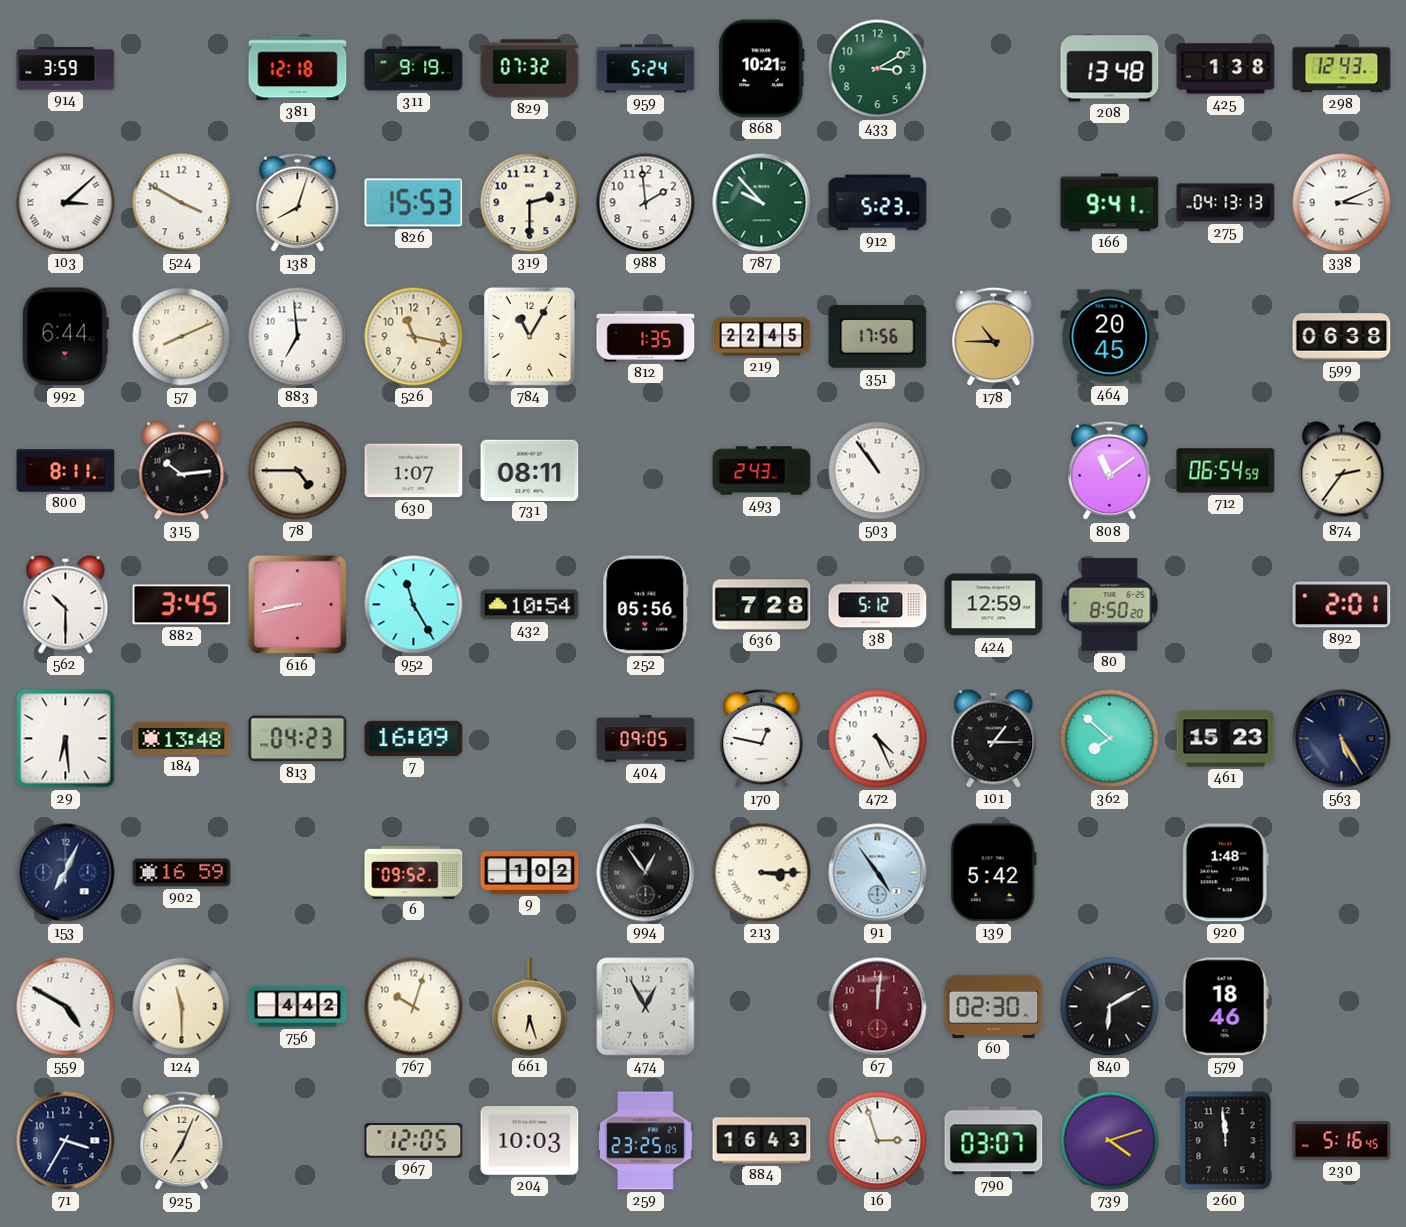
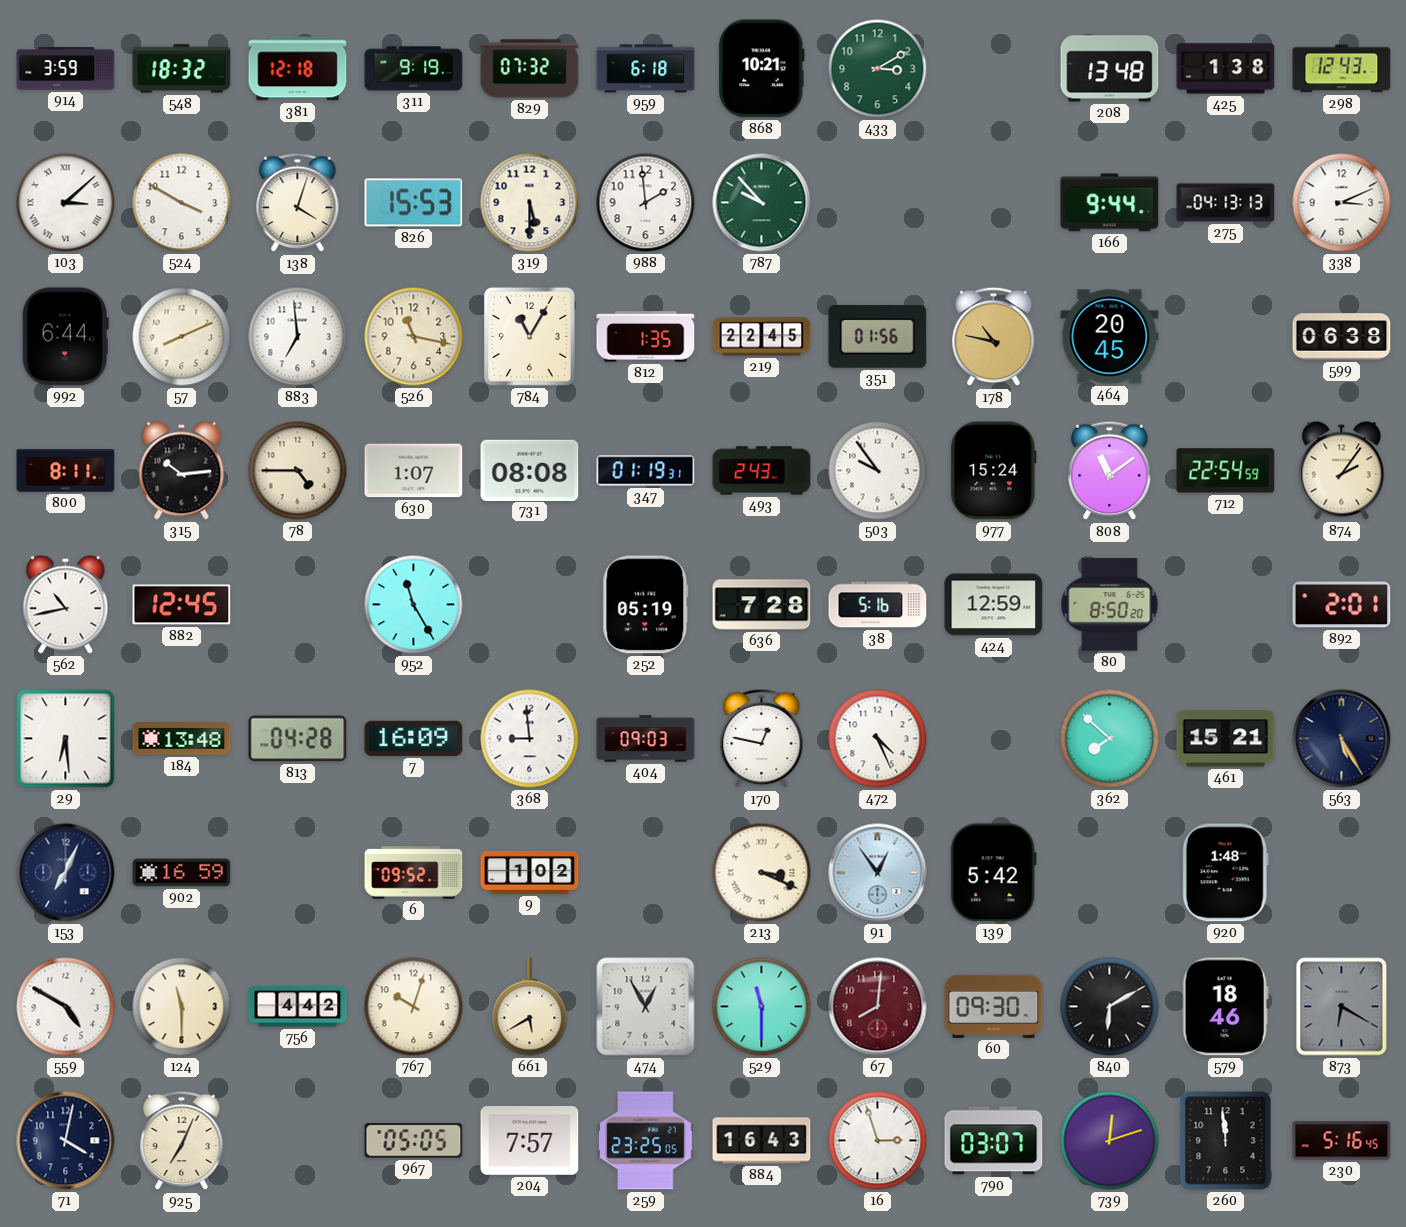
548: none -> 18:32 (182, 69)
959: 5:24 -> 6:18 (646, 69)
138: 8:03 -> 4:03 (298, 203)
319: 2:30 -> 5:30 (530, 203)
912: 5:23 -> none (878, 203)
166: 9:41 -> 9:44 (1110, 203)
351: 17:56 -> 01:56 (878, 336)
178: 10:45 -> 10:47 (994, 337)
731: 08:11 -> 08:08 (530, 470)
347: none -> 01:19 (646, 471)
503: 10:54 -> 9:54 (878, 471)
977: none -> 15:24 (994, 471)
712: 06:54 -> 22:54 (1226, 471)
874: 2:36 -> 2:06 (1342, 471)
562: 10:30 -> 10:43 (66, 605)
882: 3:45 -> 12:45 (182, 605)
616: 8:43 -> none (298, 605)
432: 10:54 -> none (530, 605)
252: 05:56 -> 05:19 (646, 605)
38: 5:12 -> 5:16 (878, 605)
813: 04:23 -> 04:28 (298, 739)
368: none -> 8:59 (530, 739)
404: 09:05 -> 09:03 (646, 739)
101: 1:15 -> none (994, 739)
461: 15:23 -> 15:21 (1226, 739)
994: 12:54 -> none (646, 873)
213: 3:15 -> 3:19 (762, 873)
91: 4:54 -> 12:54 (878, 873)
661: 6:27 -> 5:40 (530, 1007)
529: none -> 11:30 (762, 1007)
67: 12:01 -> 8:01 (878, 1007)
60: 02:30 -> 09:30 (994, 1006)
873: none -> 6:20 (1342, 1007)
71: 3:35 -> 4:02 (66, 1141)
967: 12:05 -> 05:05 (414, 1141)
204: 10:03 -> 7:57 (530, 1141)
739: 4:12 -> 12:12 (1110, 1141)
